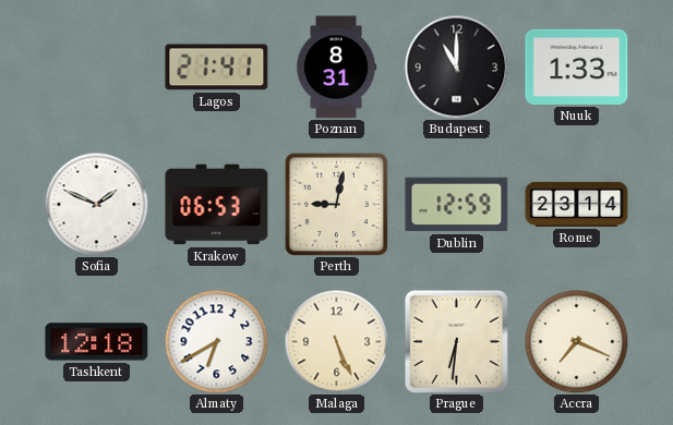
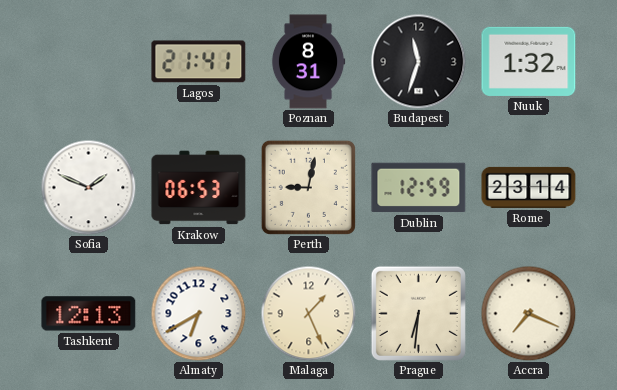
Budapest: 11:00 -> 11:33 (418, 61)
Nuuk: 1:33 -> 1:32 (529, 61)
Tashkent: 12:18 -> 12:13 (89, 314)
Malaga: 5:26 -> 1:26 (308, 313)
